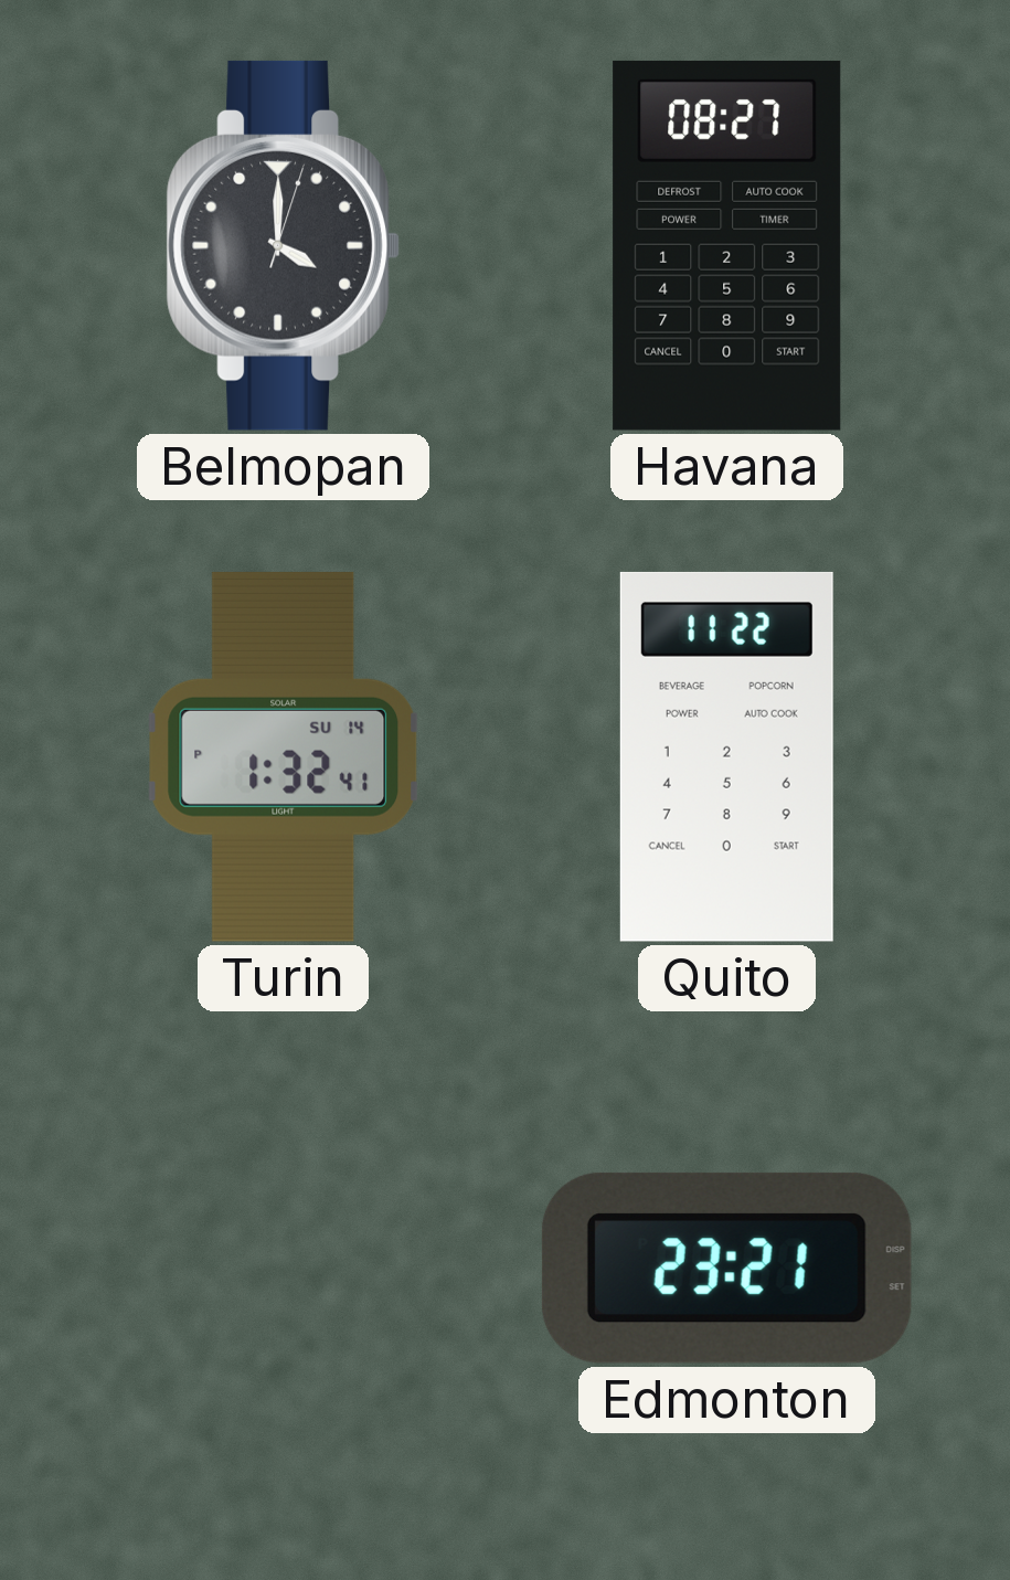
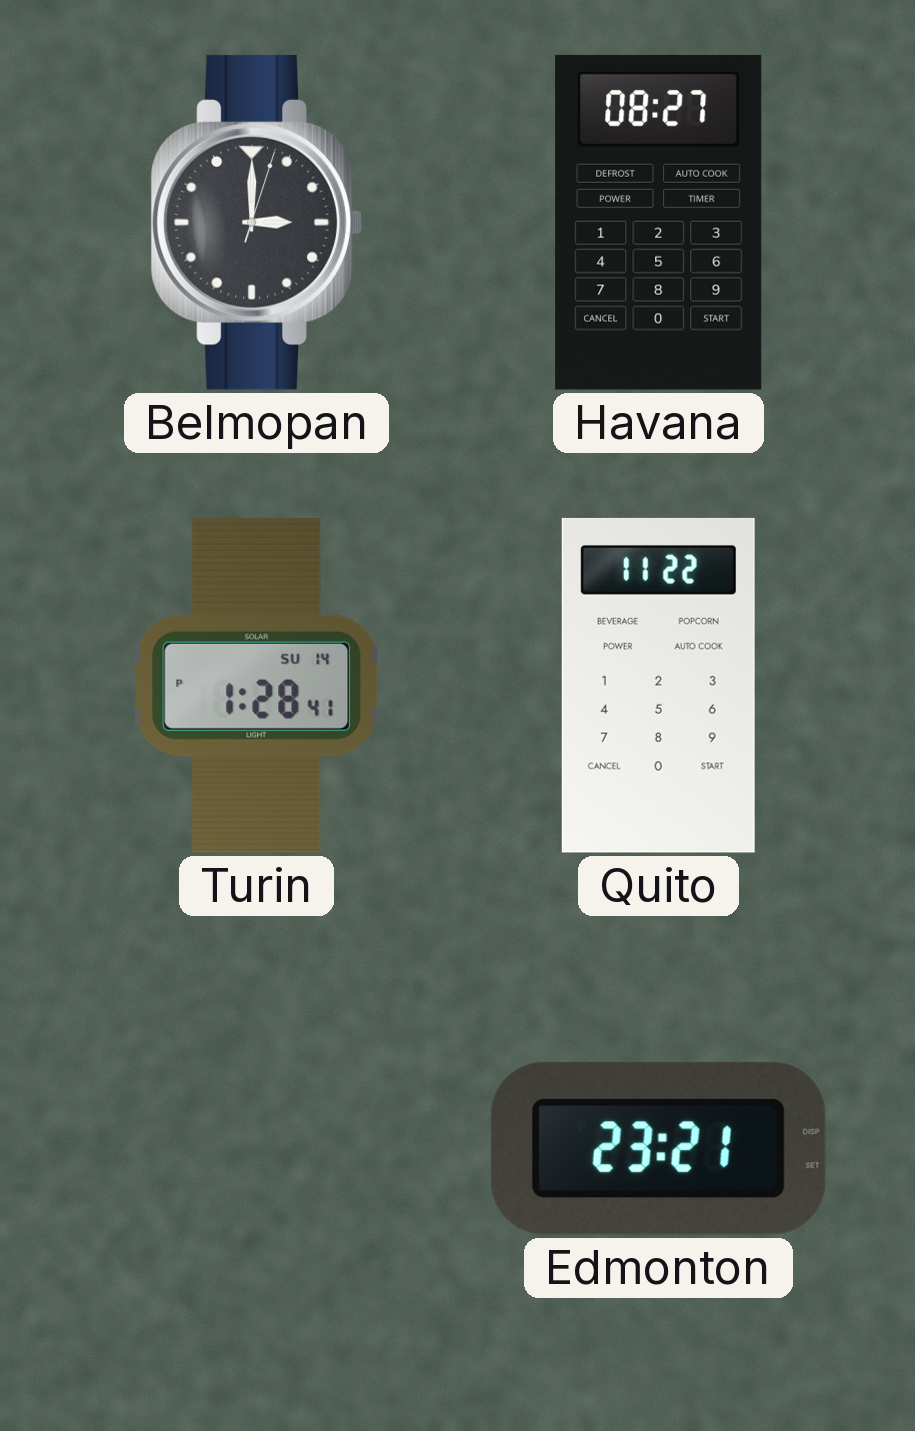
Belmopan: 4:00 -> 3:00 (256, 222)
Turin: 1:32 -> 1:28 (257, 685)
